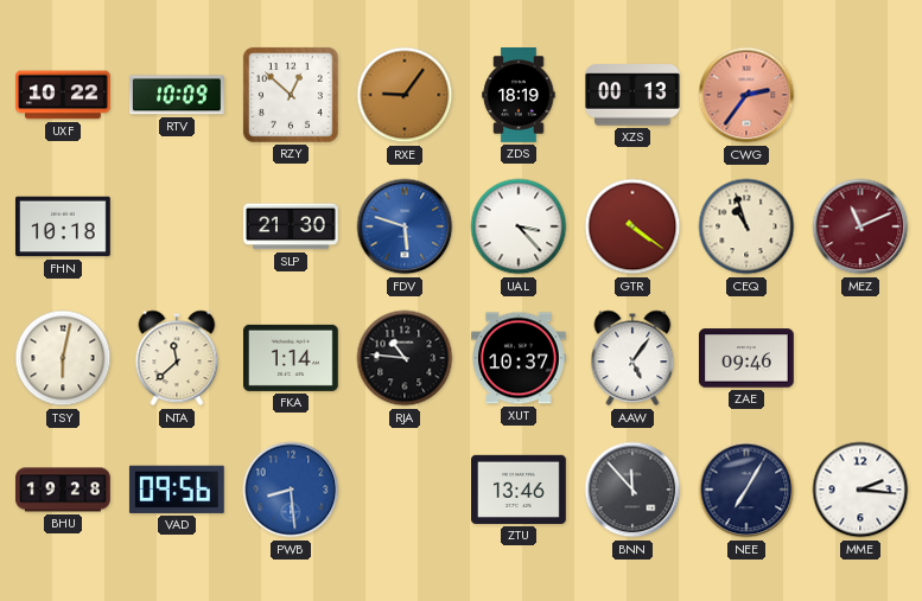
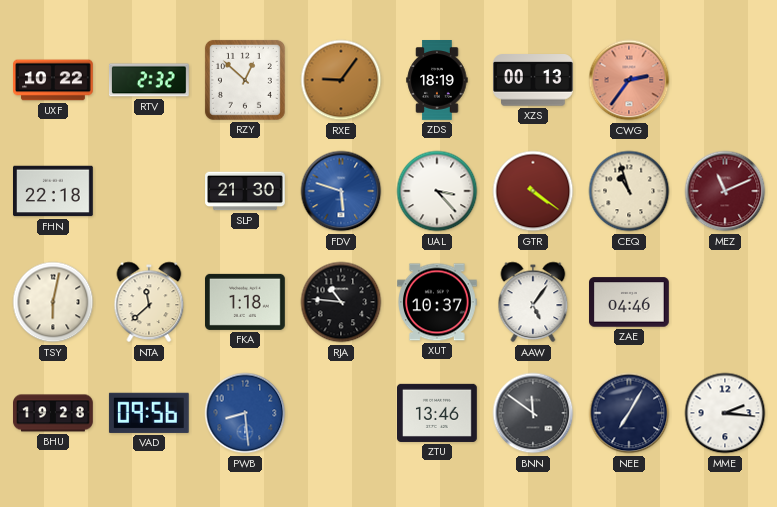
RTV: 10:09 -> 2:32 (150, 80)
FHN: 10:18 -> 22:18 (54, 191)
FKA: 1:14 -> 1:18 (246, 302)
ZAE: 09:46 -> 04:46 (630, 302)
BNN: 11:53 -> 11:51 (533, 413)
